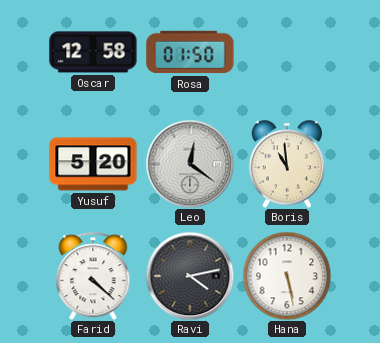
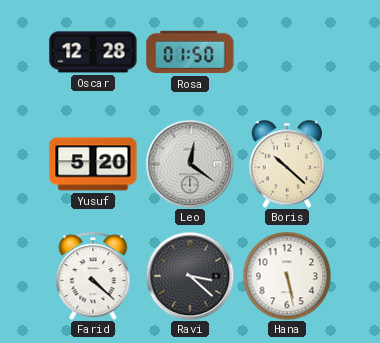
Oscar: 12:58 -> 12:28 (93, 52)
Boris: 10:59 -> 10:22 (286, 164)
Ravi: 4:13 -> 3:22 (190, 276)
